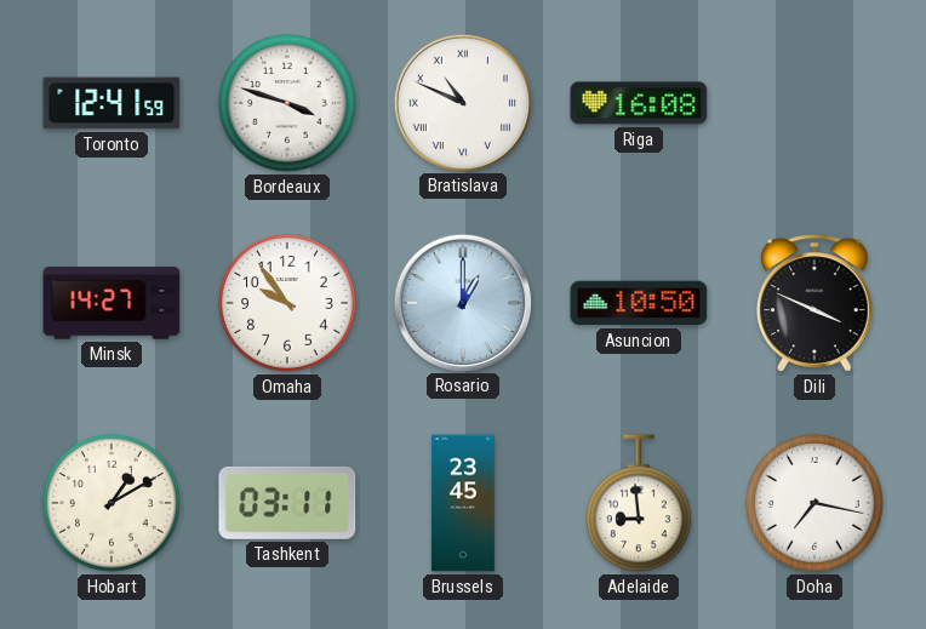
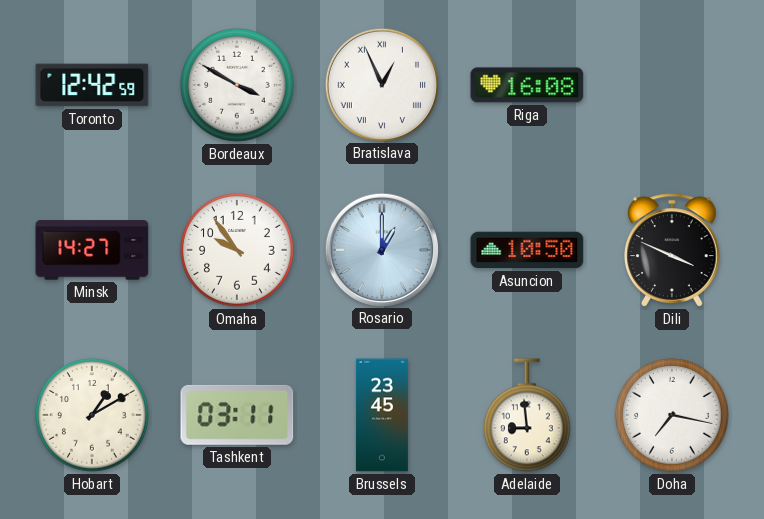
Toronto: 12:41 -> 12:42 (92, 85)
Bordeaux: 3:48 -> 3:50 (237, 85)
Bratislava: 10:49 -> 12:56 (381, 84)
